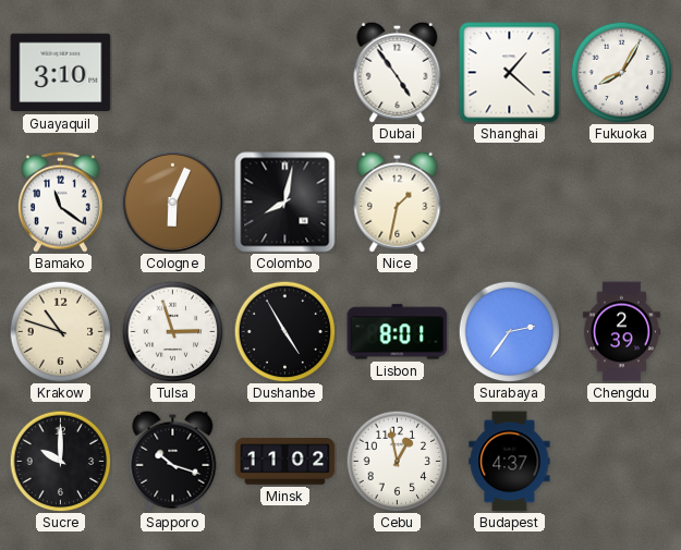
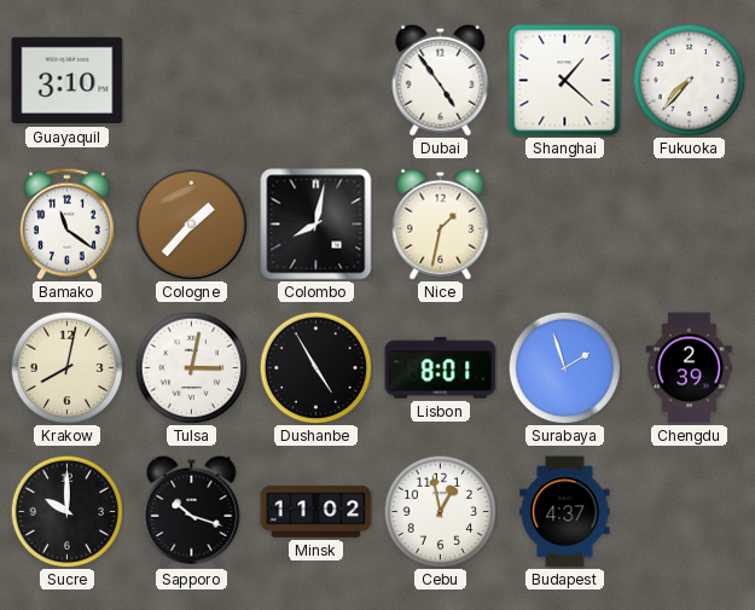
Fukuoka: 8:05 -> 7:37 (689, 80)
Cologne: 6:04 -> 1:37 (191, 223)
Krakow: 10:48 -> 8:02 (66, 367)
Tulsa: 2:57 -> 3:02 (191, 367)
Surabaya: 2:36 -> 1:57 (564, 367)
